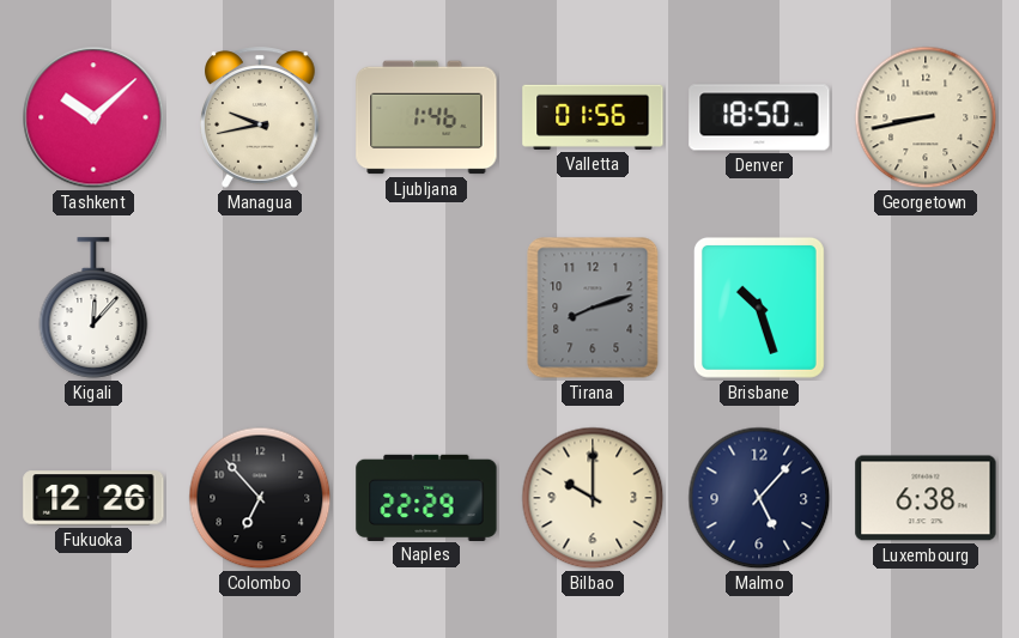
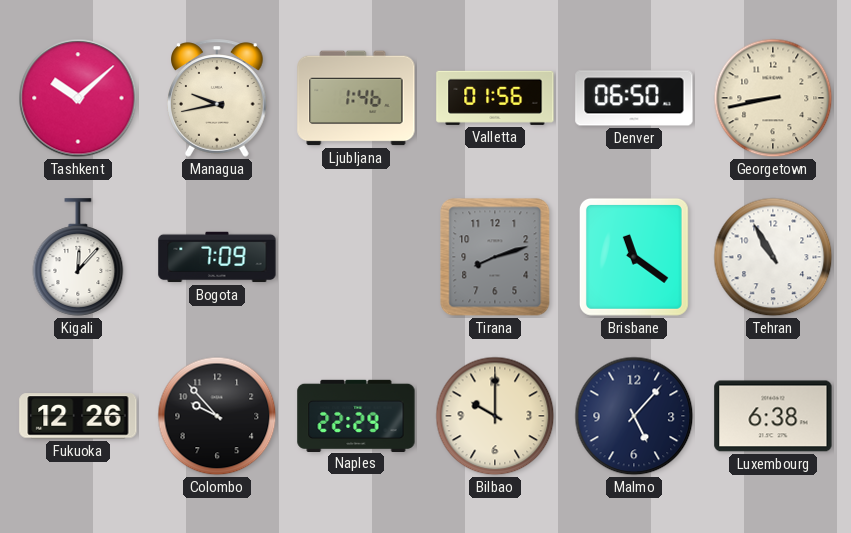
Denver: 18:50 -> 06:50 (634, 98)
Bogota: none -> 7:09 (217, 257)
Brisbane: 10:27 -> 11:21 (634, 257)
Tehran: none -> 10:55 (773, 257)
Colombo: 6:53 -> 9:53 (217, 416)
